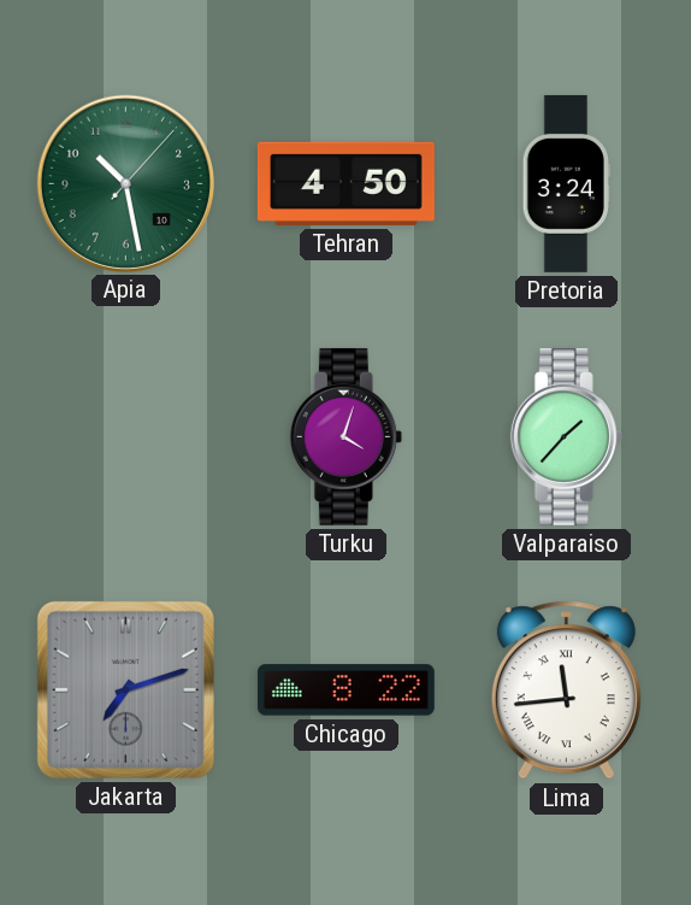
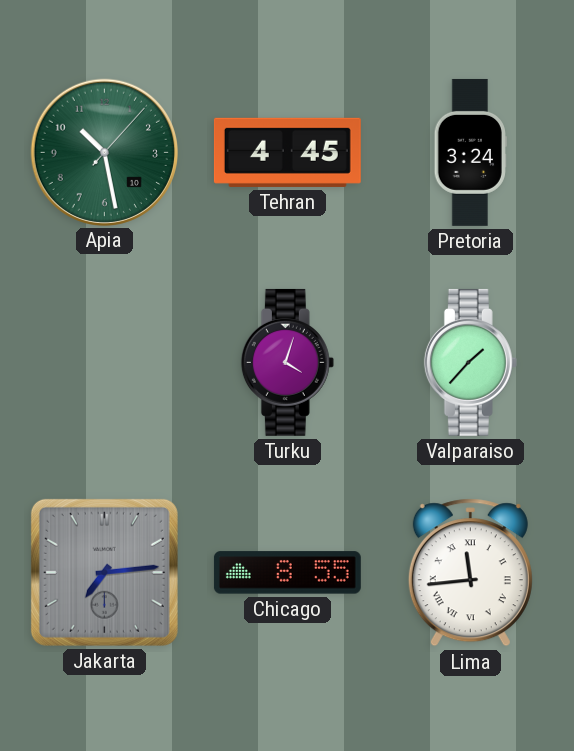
Tehran: 4:50 -> 4:45 (287, 152)
Jakarta: 7:12 -> 7:14 (104, 572)
Chicago: 8:22 -> 8:55 (287, 573)
